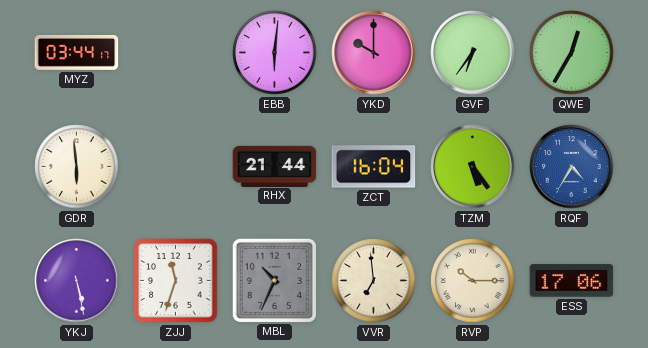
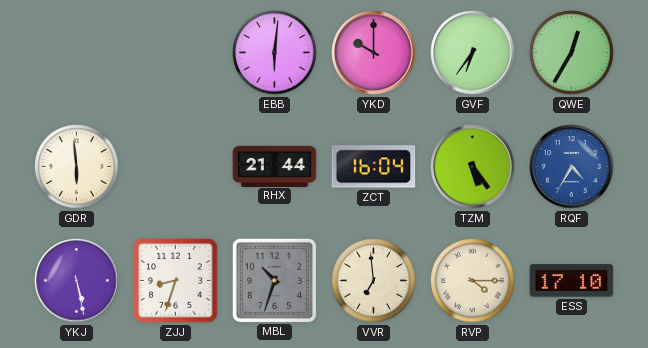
MYZ: 03:44 -> none (77, 53)
ZJJ: 11:33 -> 8:33 (176, 281)
MBL: 10:34 -> 10:33 (274, 280)
RVP: 10:15 -> 4:15 (473, 281)
ESS: 17:06 -> 17:10 (572, 281)
